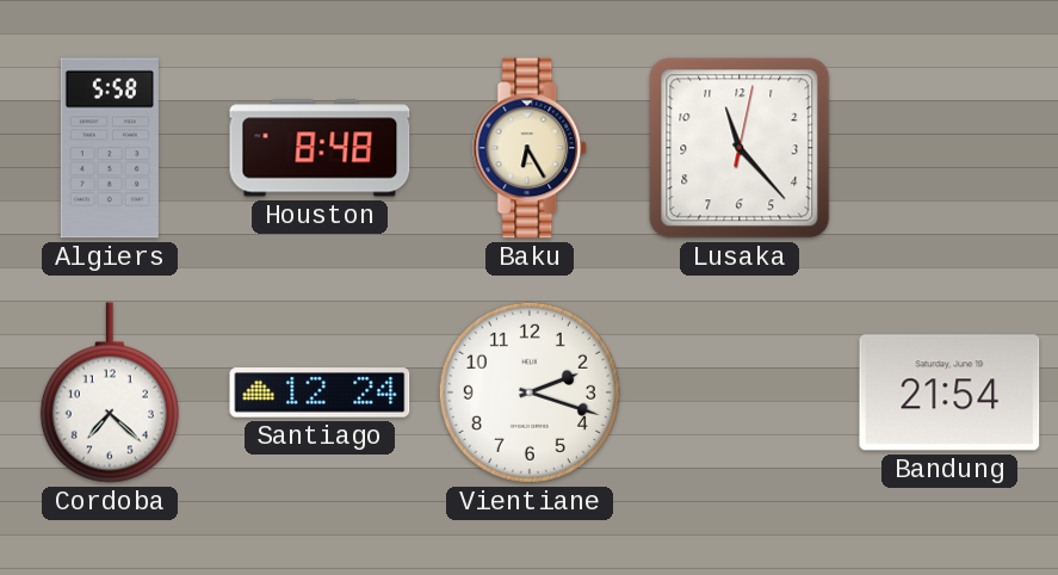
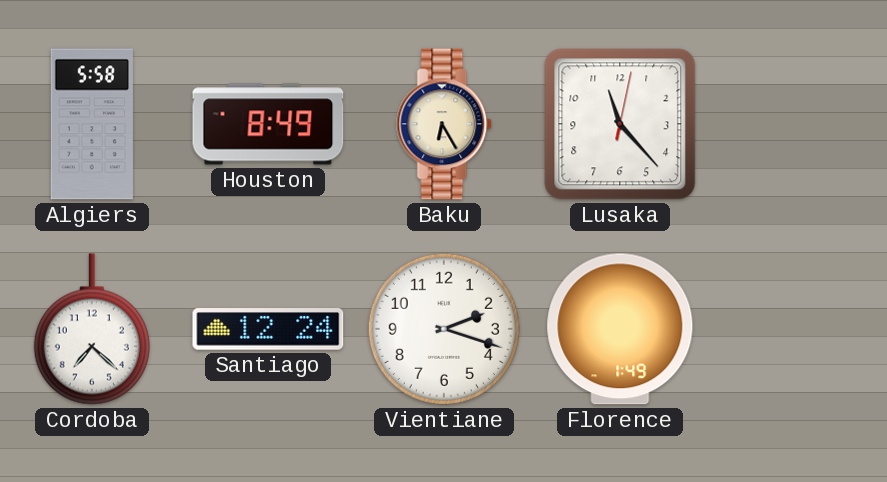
Houston: 8:48 -> 8:49 (268, 124)
Florence: none -> 1:49 (620, 329)
Bandung: 21:54 -> none (949, 392)
